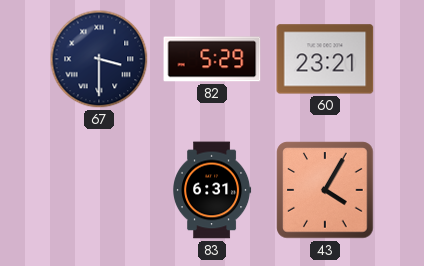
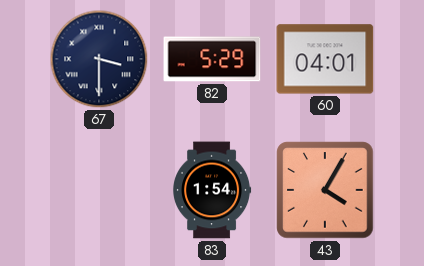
60: 23:21 -> 04:01 (325, 59)
83: 6:31 -> 1:54 (213, 190)
